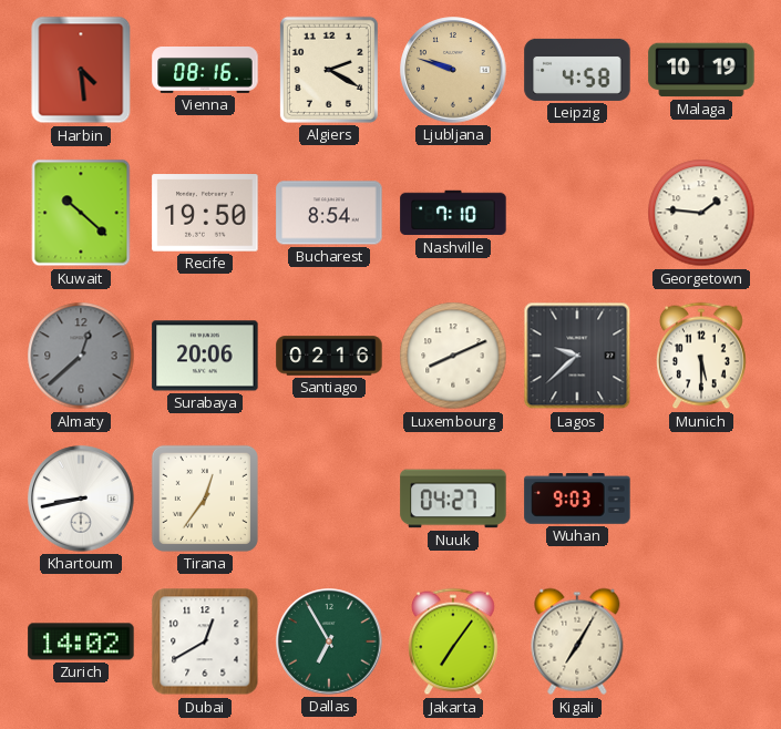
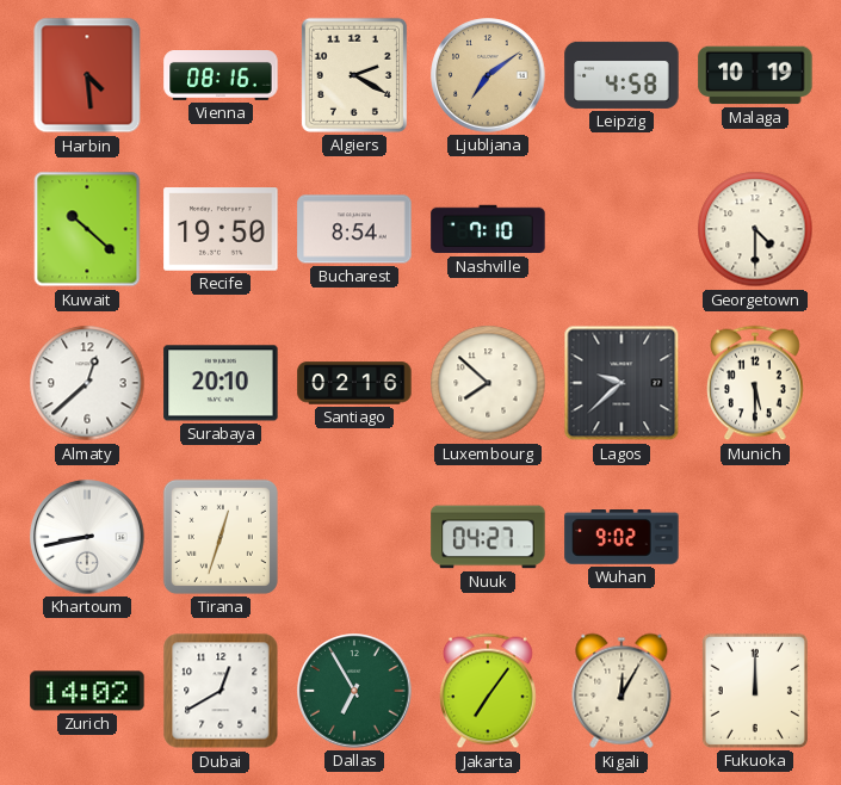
Ljubljana: 9:48 -> 7:09 (488, 75)
Georgetown: 1:46 -> 4:30 (755, 229)
Almaty dial: grey -> white (87, 383)
Surabaya: 20:06 -> 20:10 (221, 383)
Luxembourg: 8:11 -> 7:52 (488, 383)
Tirana: 12:36 -> 12:33 (221, 537)
Wuhan: 9:03 -> 9:02 (622, 538)
Kigali: 7:05 -> 12:05 (622, 691)
Fukuoka: none -> 12:00 (755, 691)
